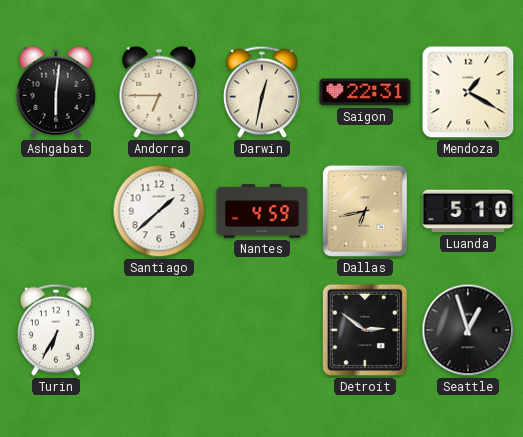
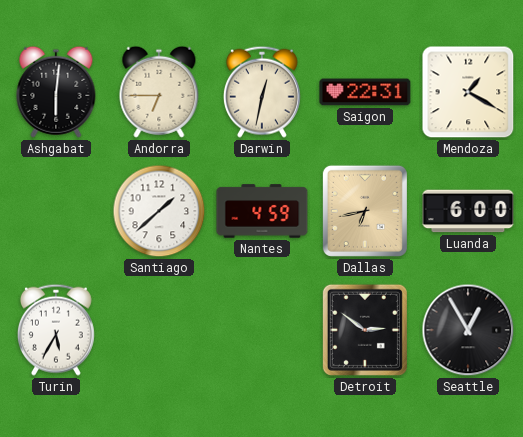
Luanda: 5:10 -> 6:00 (468, 211)
Turin: 6:35 -> 5:35 (56, 330)
Seattle: 12:57 -> 12:55 (468, 330)
